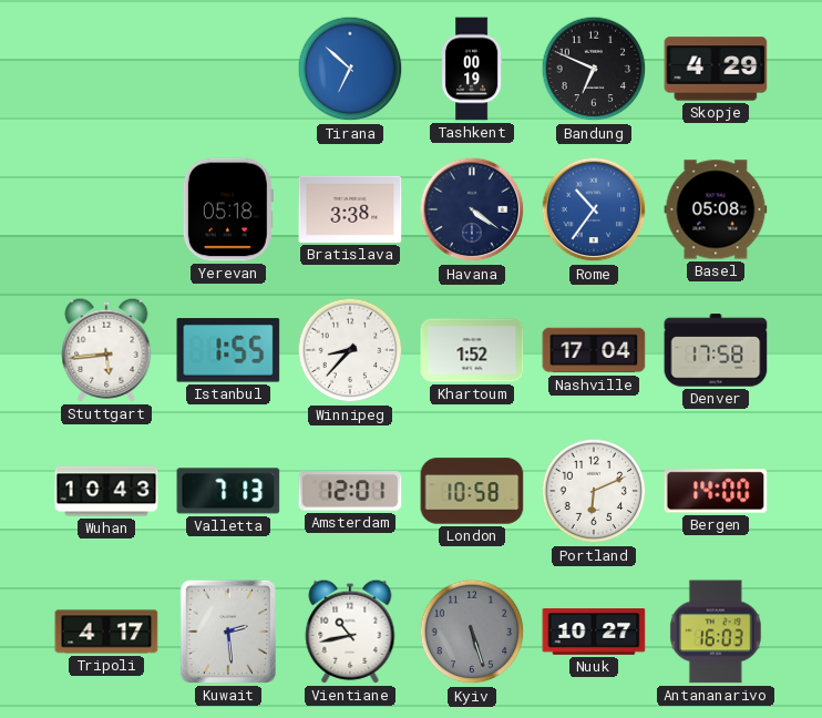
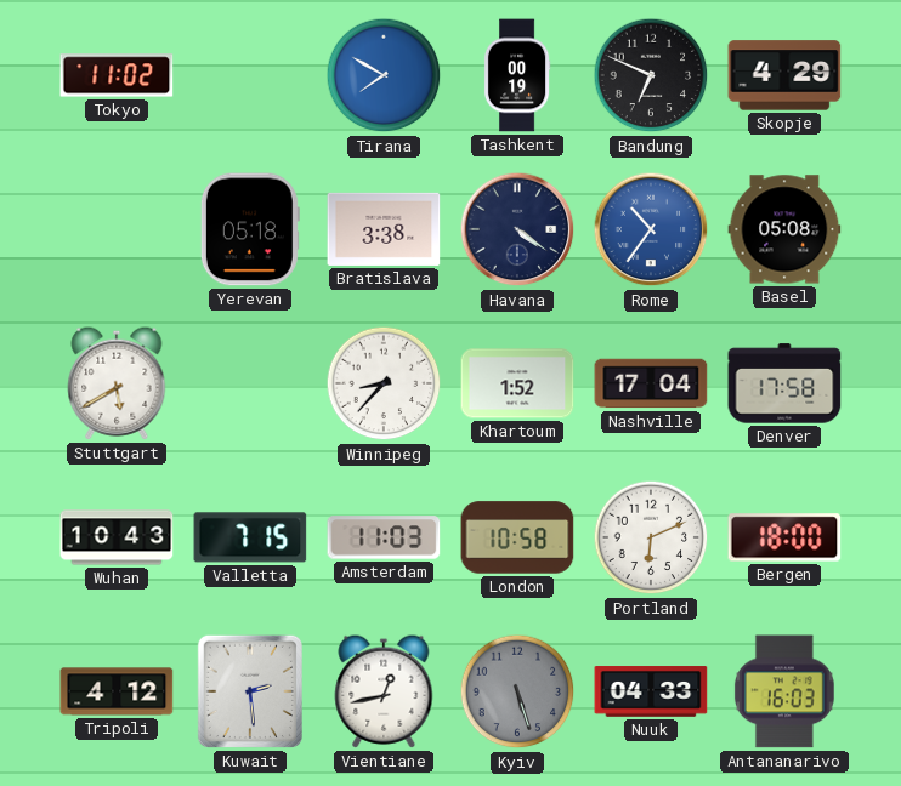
Tokyo: none -> 11:02 (117, 75)
Tirana: 6:52 -> 7:50 (384, 75)
Stuttgart: 5:44 -> 5:40 (117, 383)
Istanbul: 1:55 -> none (228, 350)
Valletta: 7:13 -> 7:15 (250, 537)
Amsterdam: 12:01 -> 11:03 (384, 537)
Bergen: 14:00 -> 18:00 (784, 537)
Tripoli: 4:17 -> 4:12 (117, 691)
Vientiane: 10:43 -> 12:43 (384, 691)
Nuuk: 10:27 -> 04:33 (651, 691)
